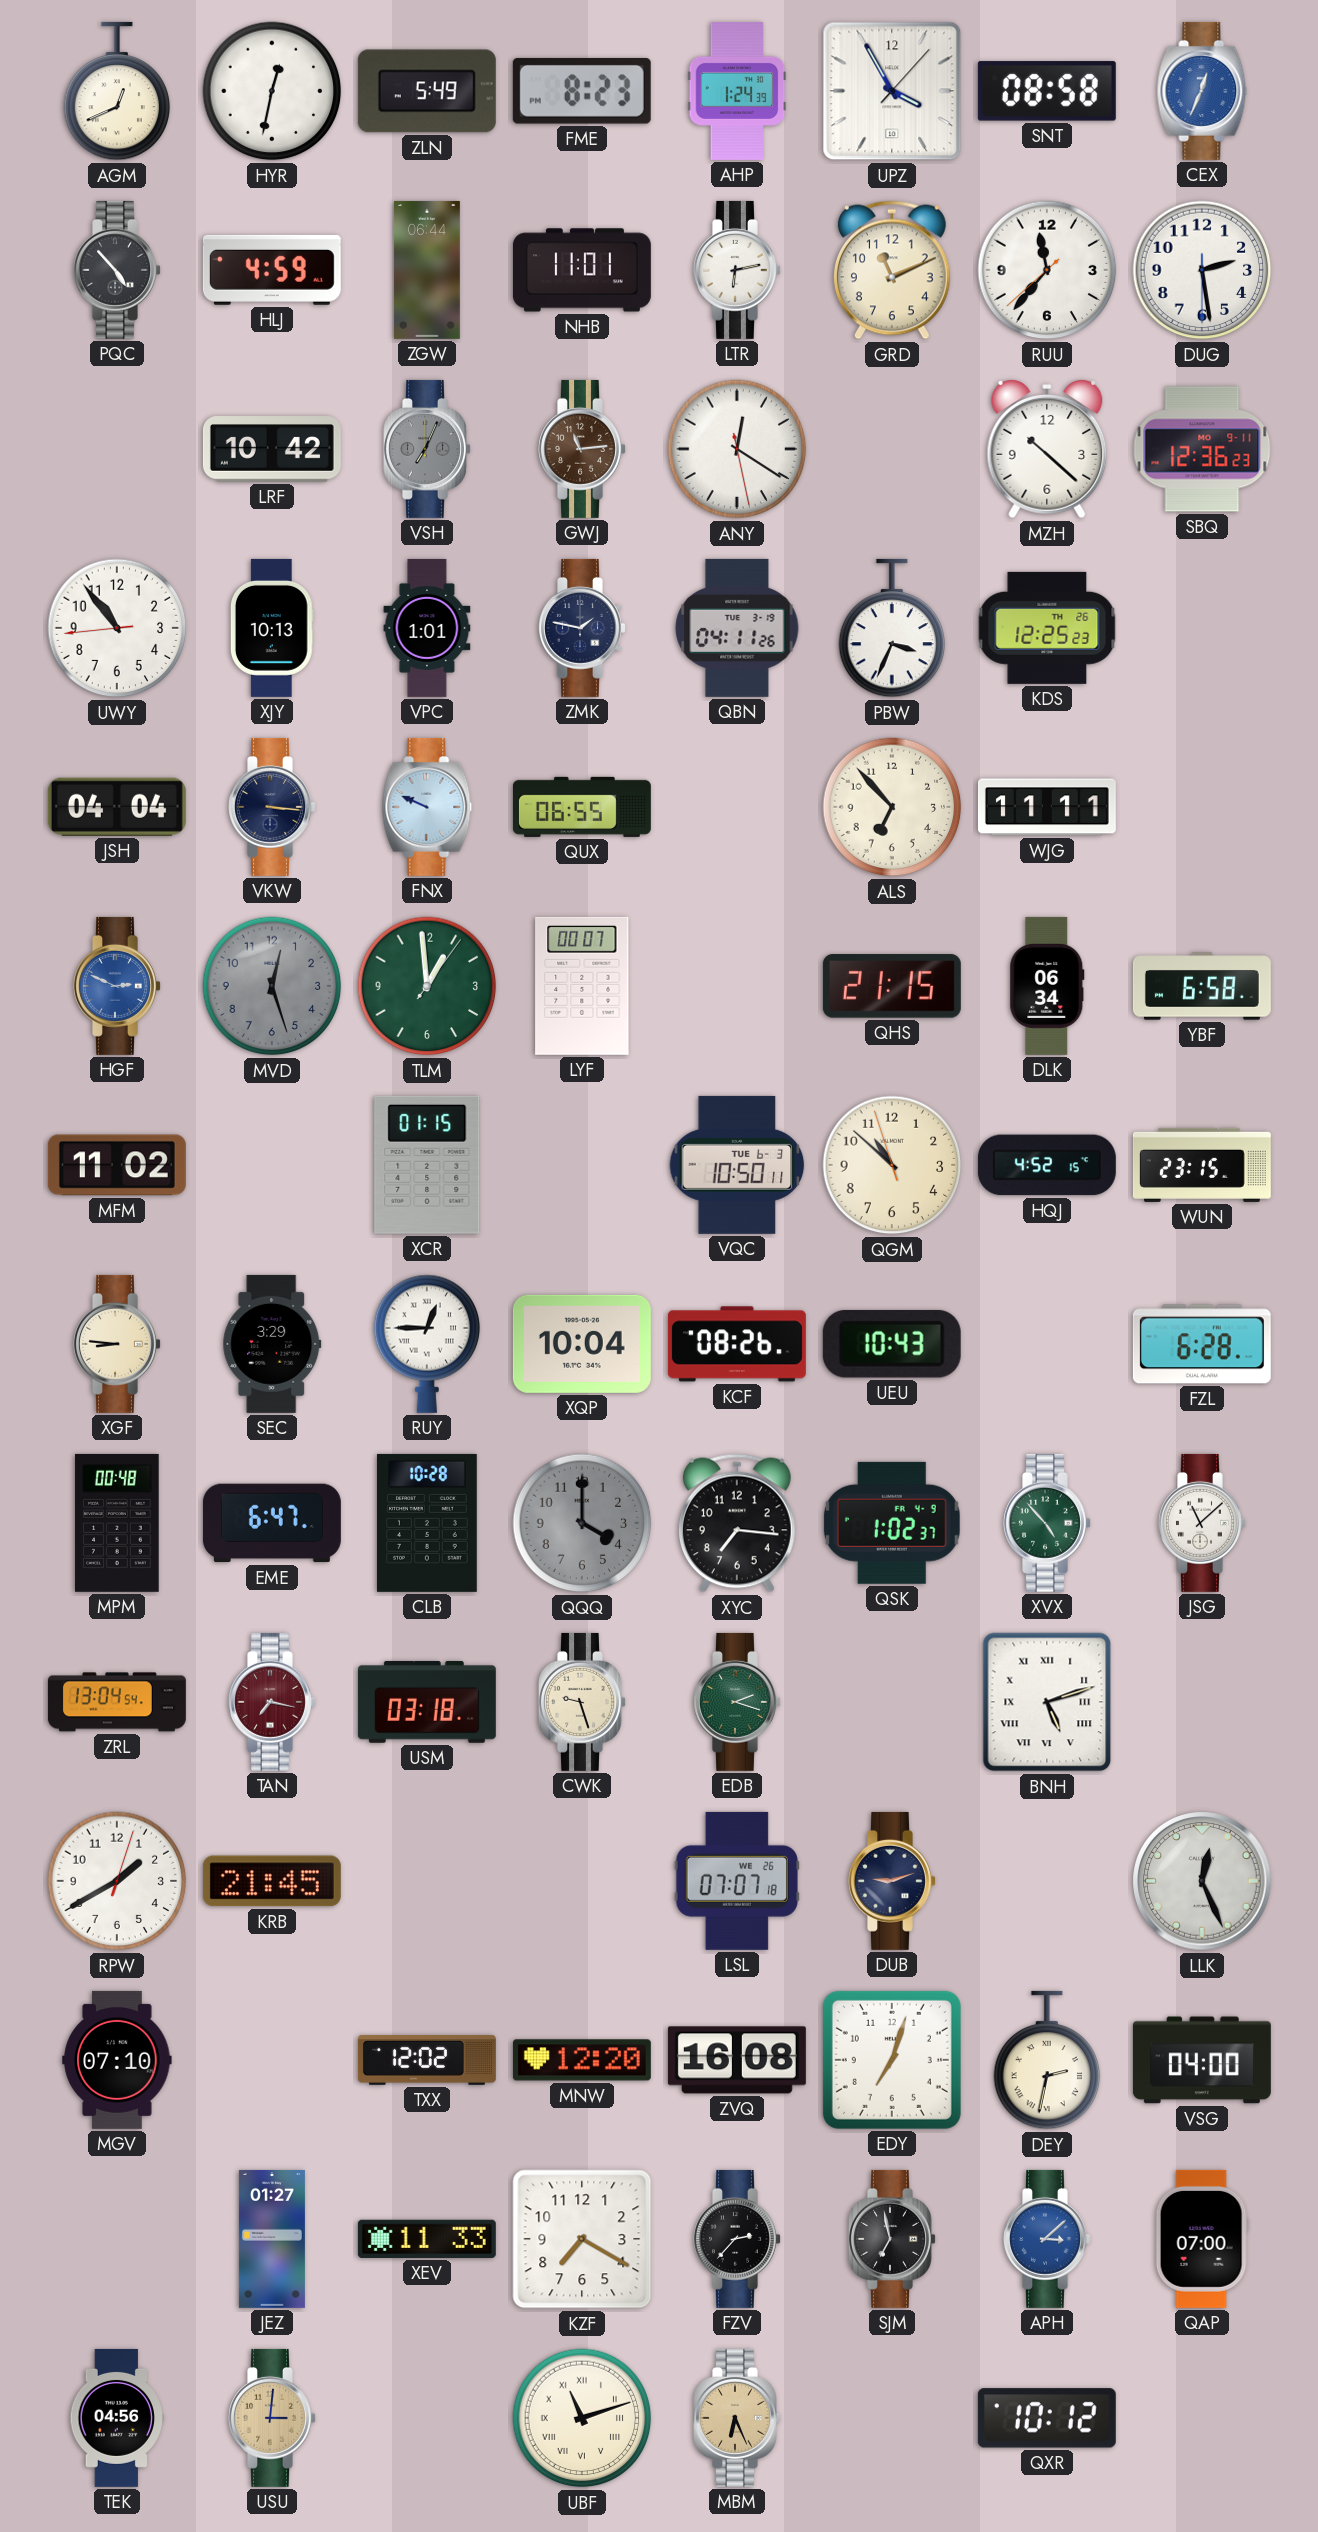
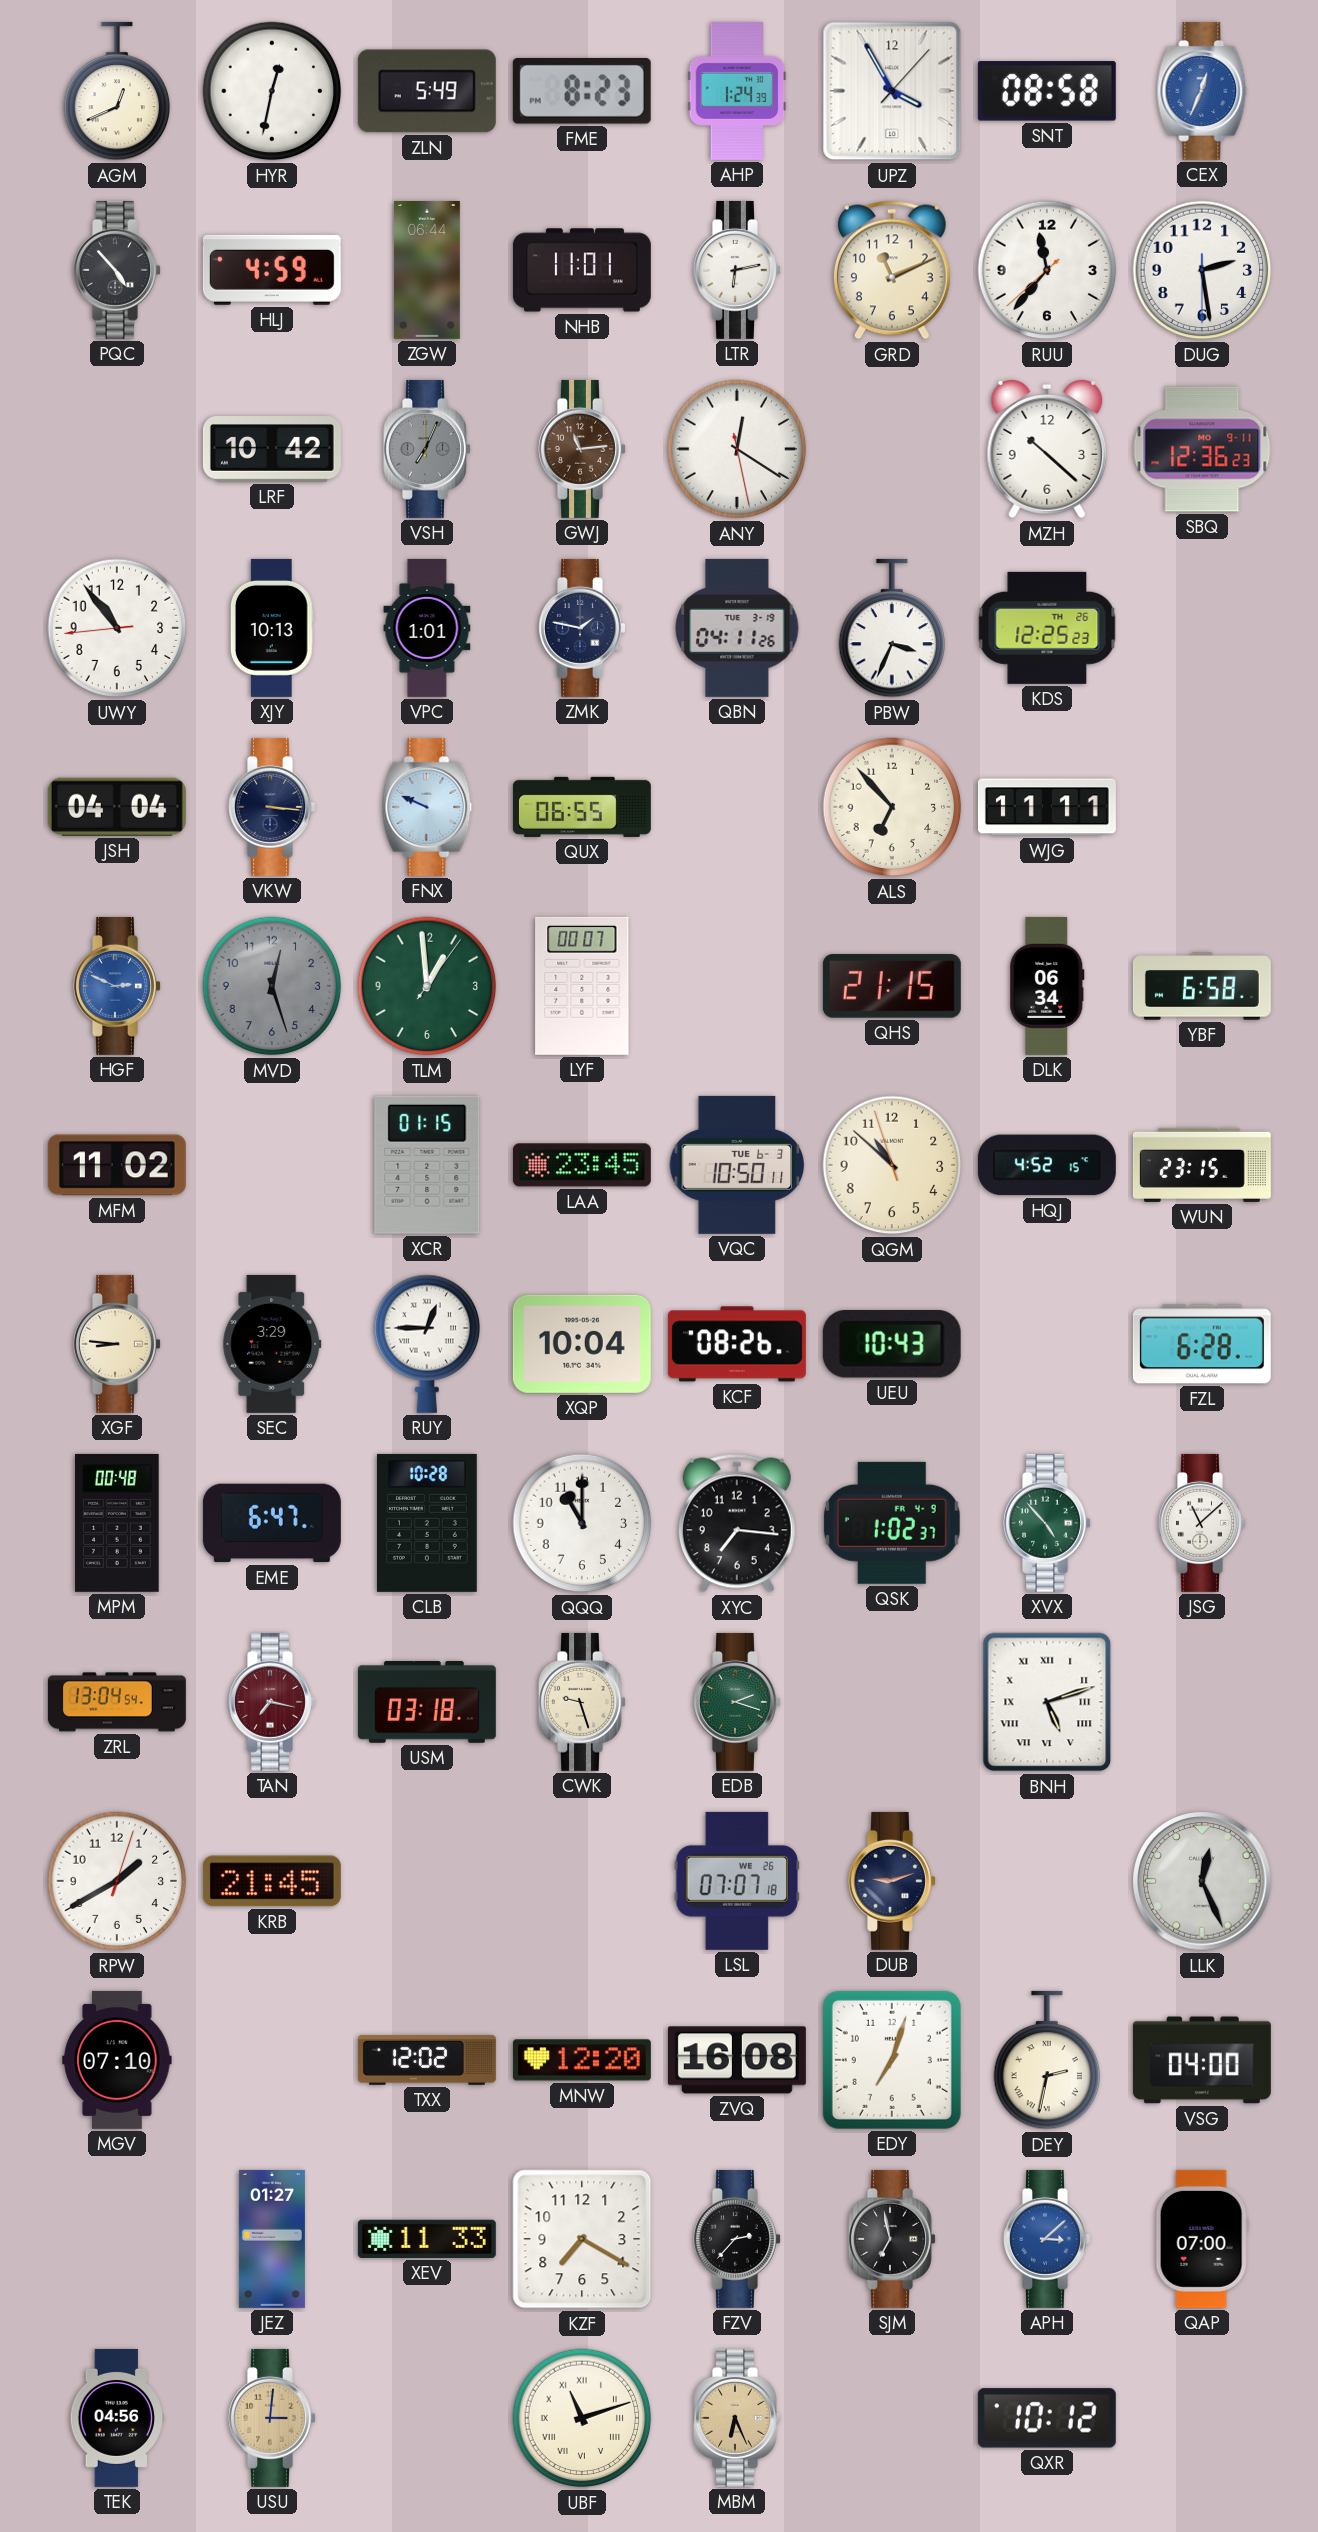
LAA: none -> 23:45 (582, 1165)
QQQ: 4:00 -> 11:00 (582, 1523)
QQQ dial: grey -> white (582, 1523)
